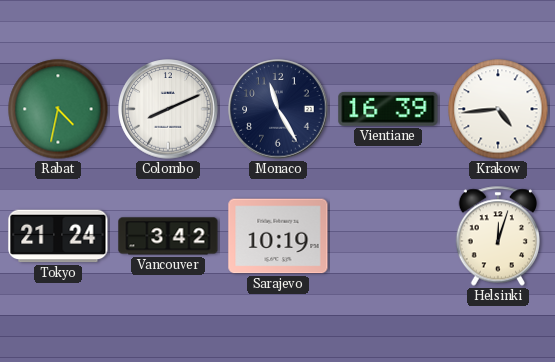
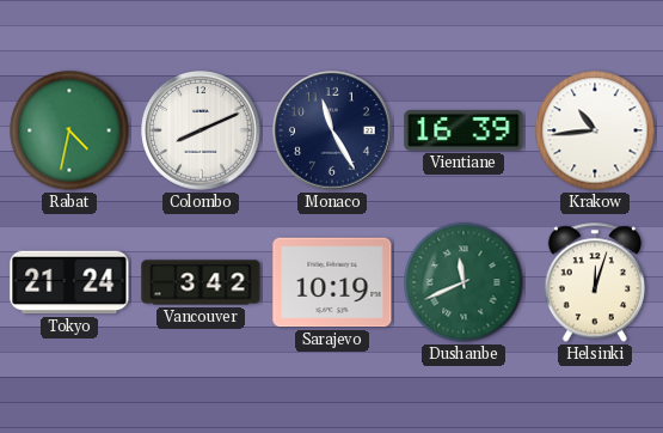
Krakow: 4:44 -> 10:44 (595, 130)
Dushanbe: none -> 11:41 (464, 282)
